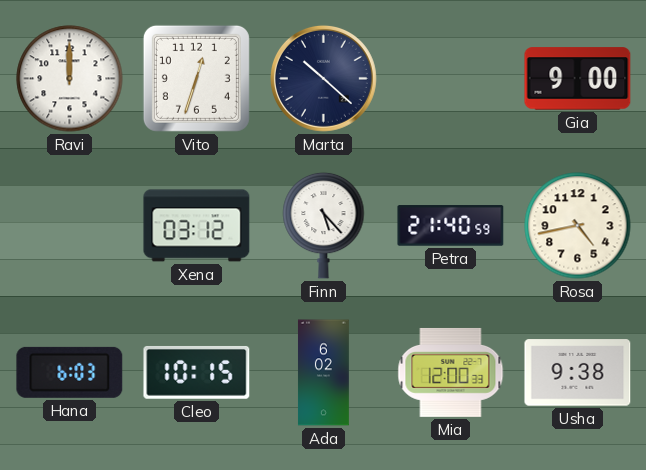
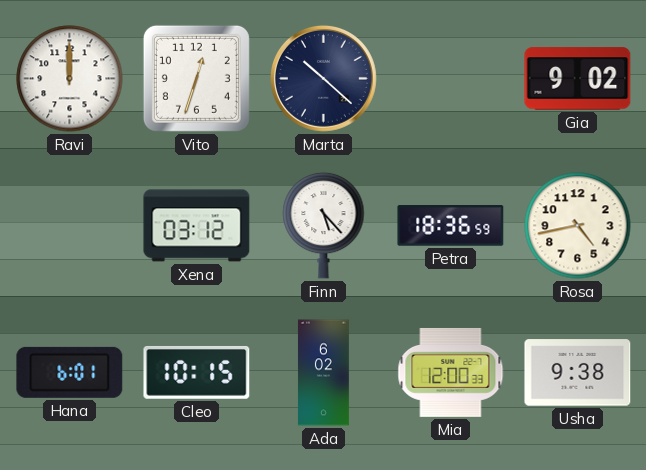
Gia: 9:00 -> 9:02 (578, 79)
Petra: 21:40 -> 18:36 (451, 226)
Hana: 6:03 -> 6:01 (70, 372)
